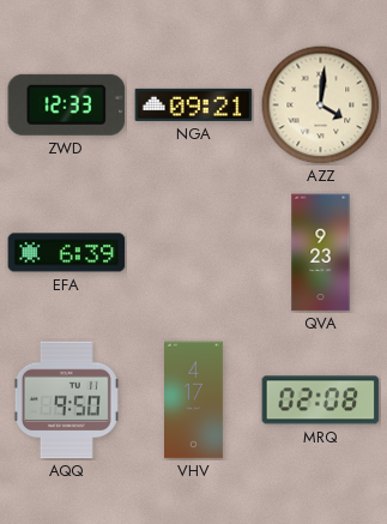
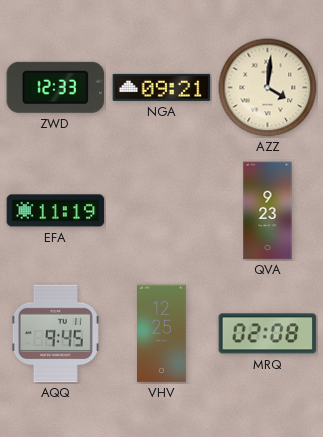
EFA: 6:39 -> 11:19 (56, 211)
AQQ: 9:50 -> 9:45 (55, 334)
VHV: 4:17 -> 12:25 (162, 334)
